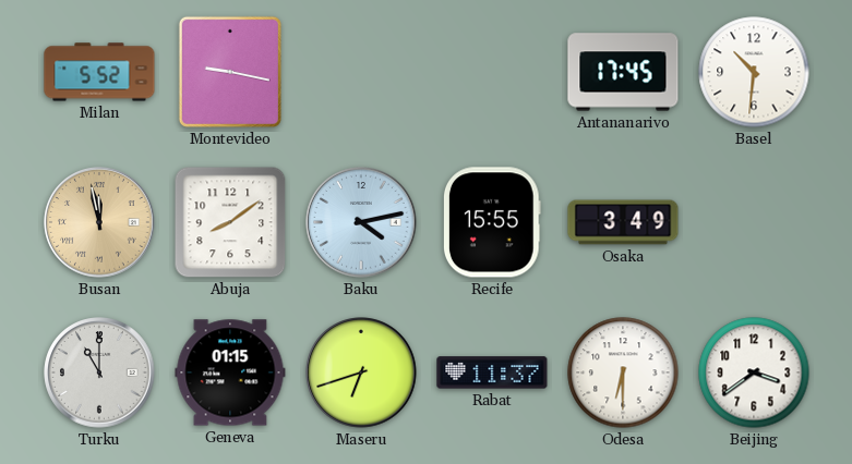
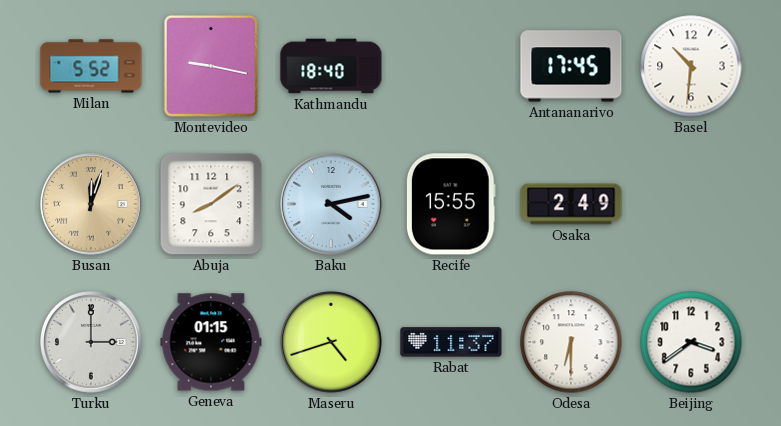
Kathmandu: none -> 18:40 (331, 66)
Busan: 11:58 -> 12:03 (91, 204)
Osaka: 3:49 -> 2:49 (571, 204)
Turku: 11:00 -> 3:00 (91, 342)
Maseru: 6:42 -> 4:42 (331, 342)
